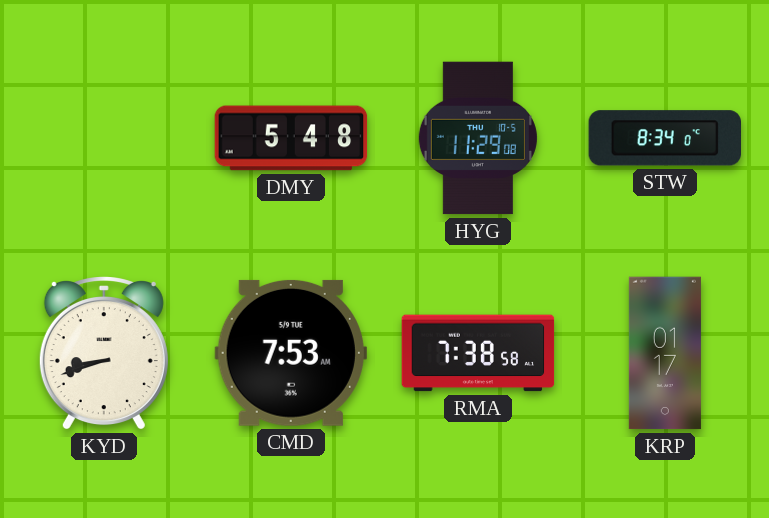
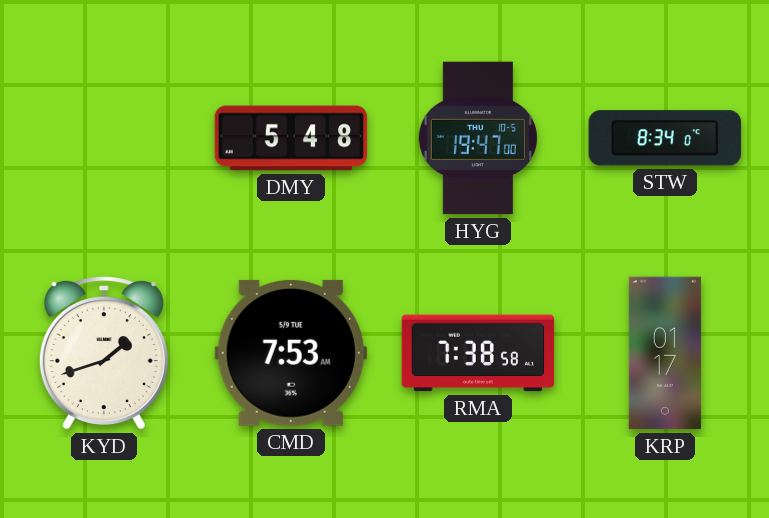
HYG: 11:29 -> 19:47 (478, 138)
KYD: 8:42 -> 1:42 (104, 354)
